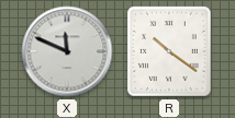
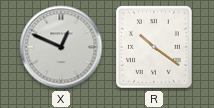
X: 11:49 -> 12:49 (61, 47)
